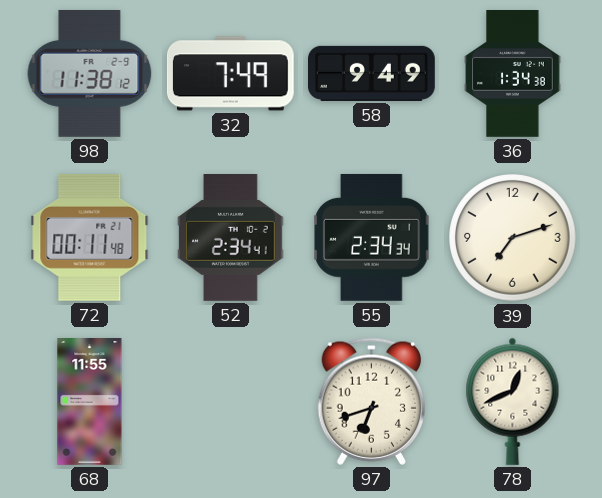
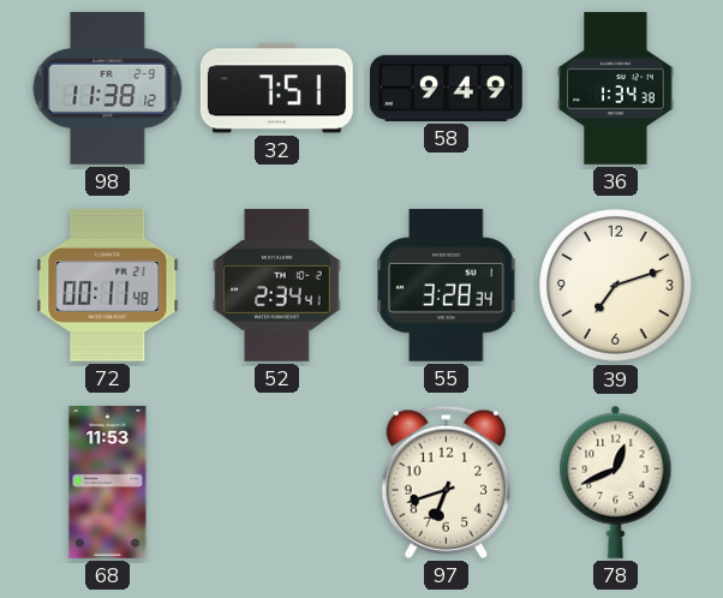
32: 7:49 -> 7:51 (276, 89)
55: 2:34 -> 3:28 (447, 285)
68: 11:55 -> 11:53 (108, 483)
